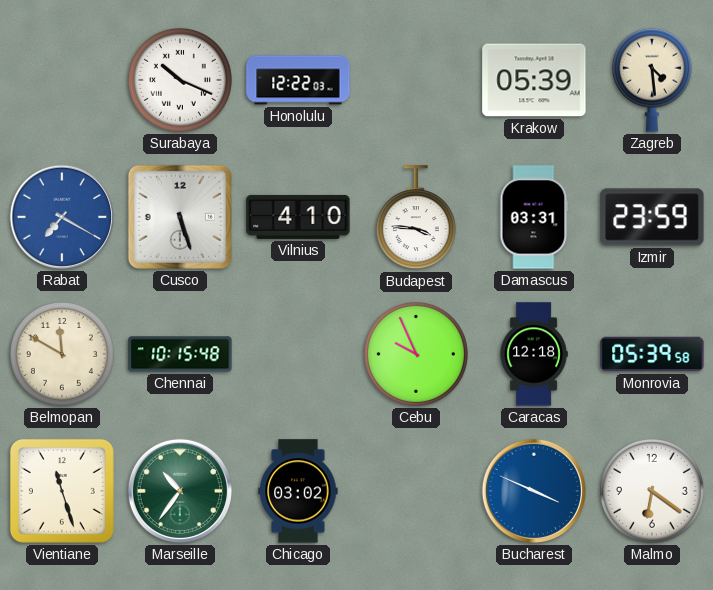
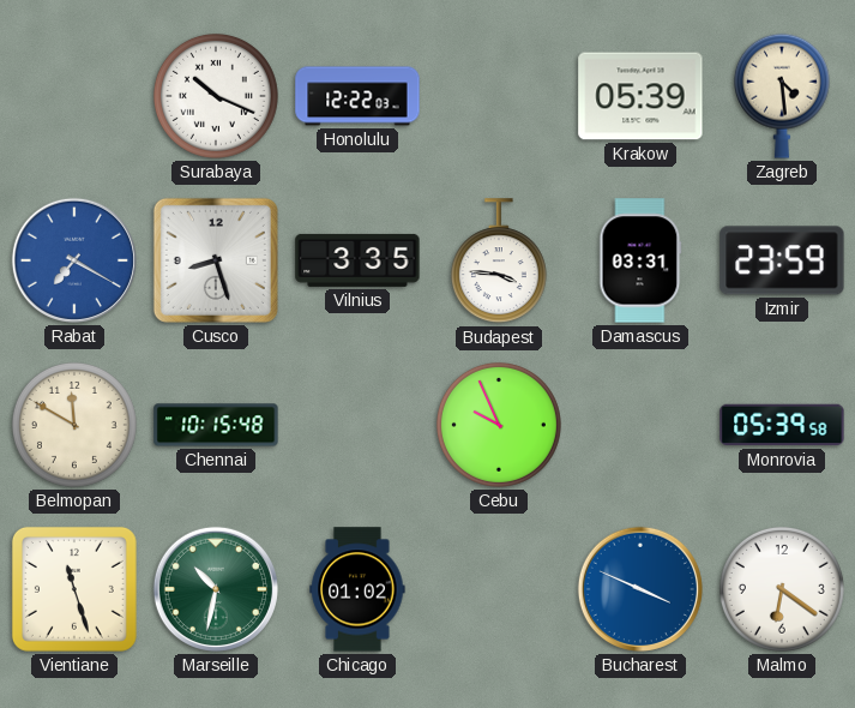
Cusco: 5:27 -> 8:27 (216, 260)
Vilnius: 4:10 -> 3:35 (357, 260)
Caracas: 12:18 -> none (534, 354)
Marseille: 10:36 -> 10:32 (216, 589)
Chicago: 03:02 -> 01:02 (357, 589)
